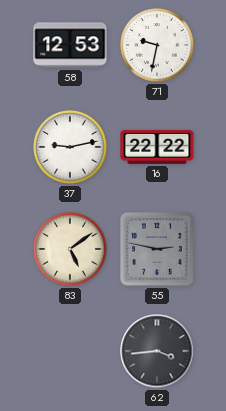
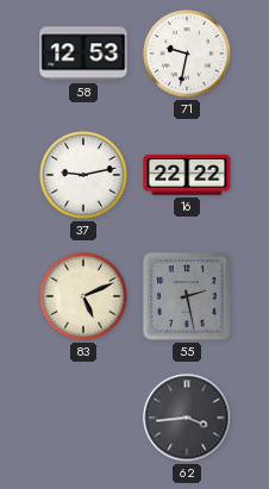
83: 5:09 -> 5:11 (83, 296)
55: 2:47 -> 2:28 (187, 296)
